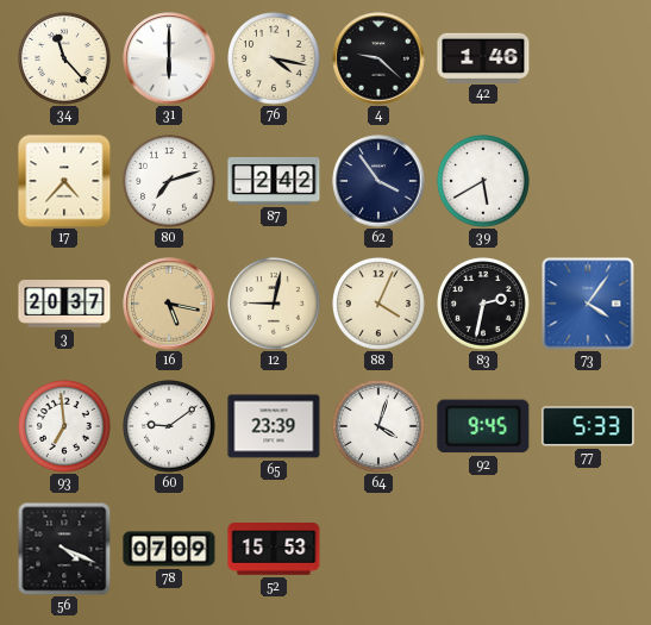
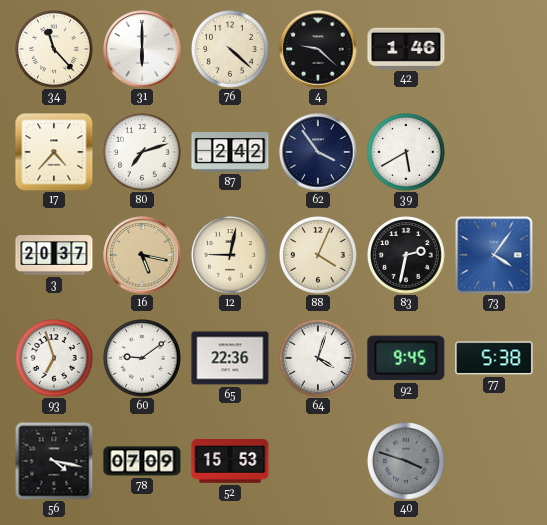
76: 4:17 -> 4:22 (231, 50)
93: 6:59 -> 6:57 (55, 359)
65: 23:39 -> 22:36 (230, 358)
77: 5:33 -> 5:38 (494, 358)
56: 4:19 -> 4:17 (54, 461)
40: none -> 3:48 (407, 462)
